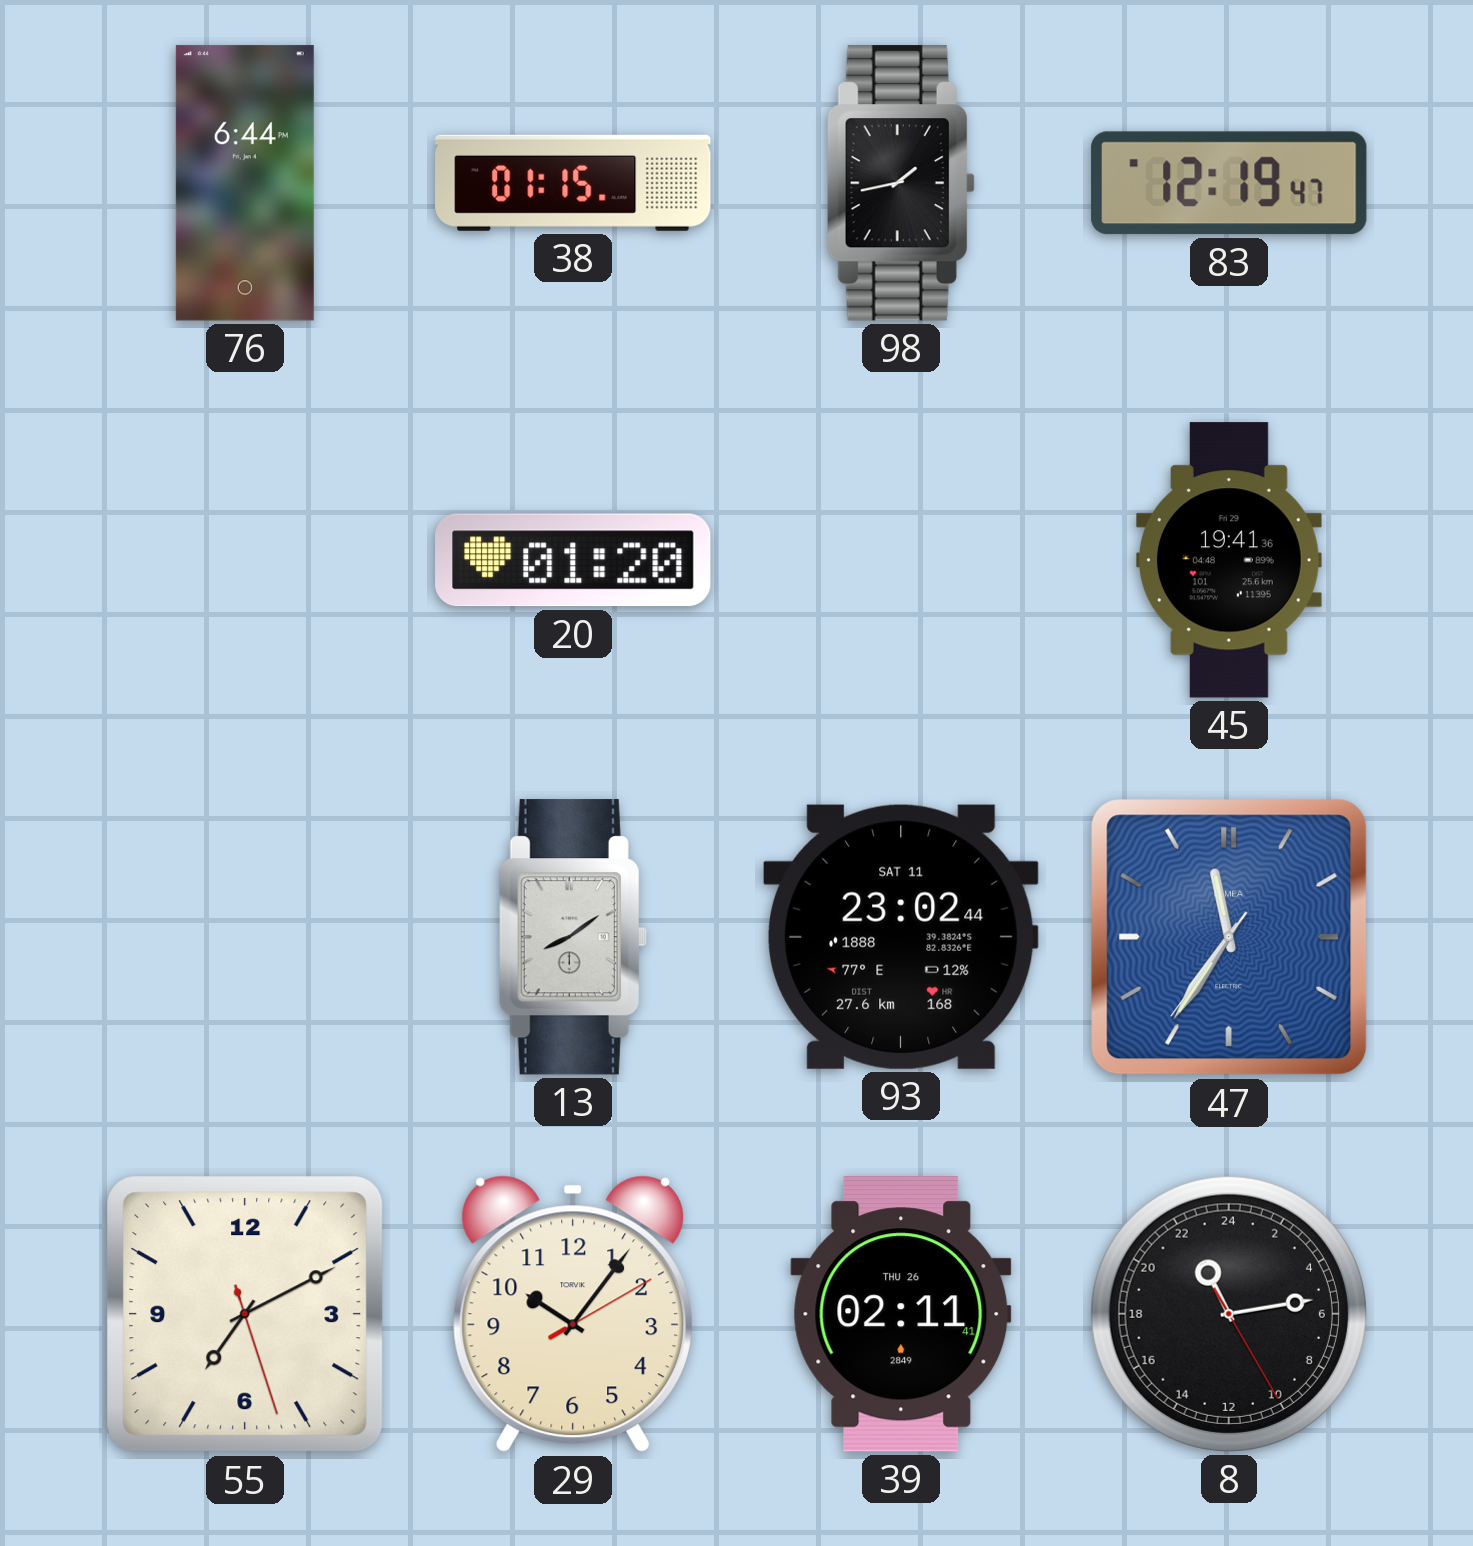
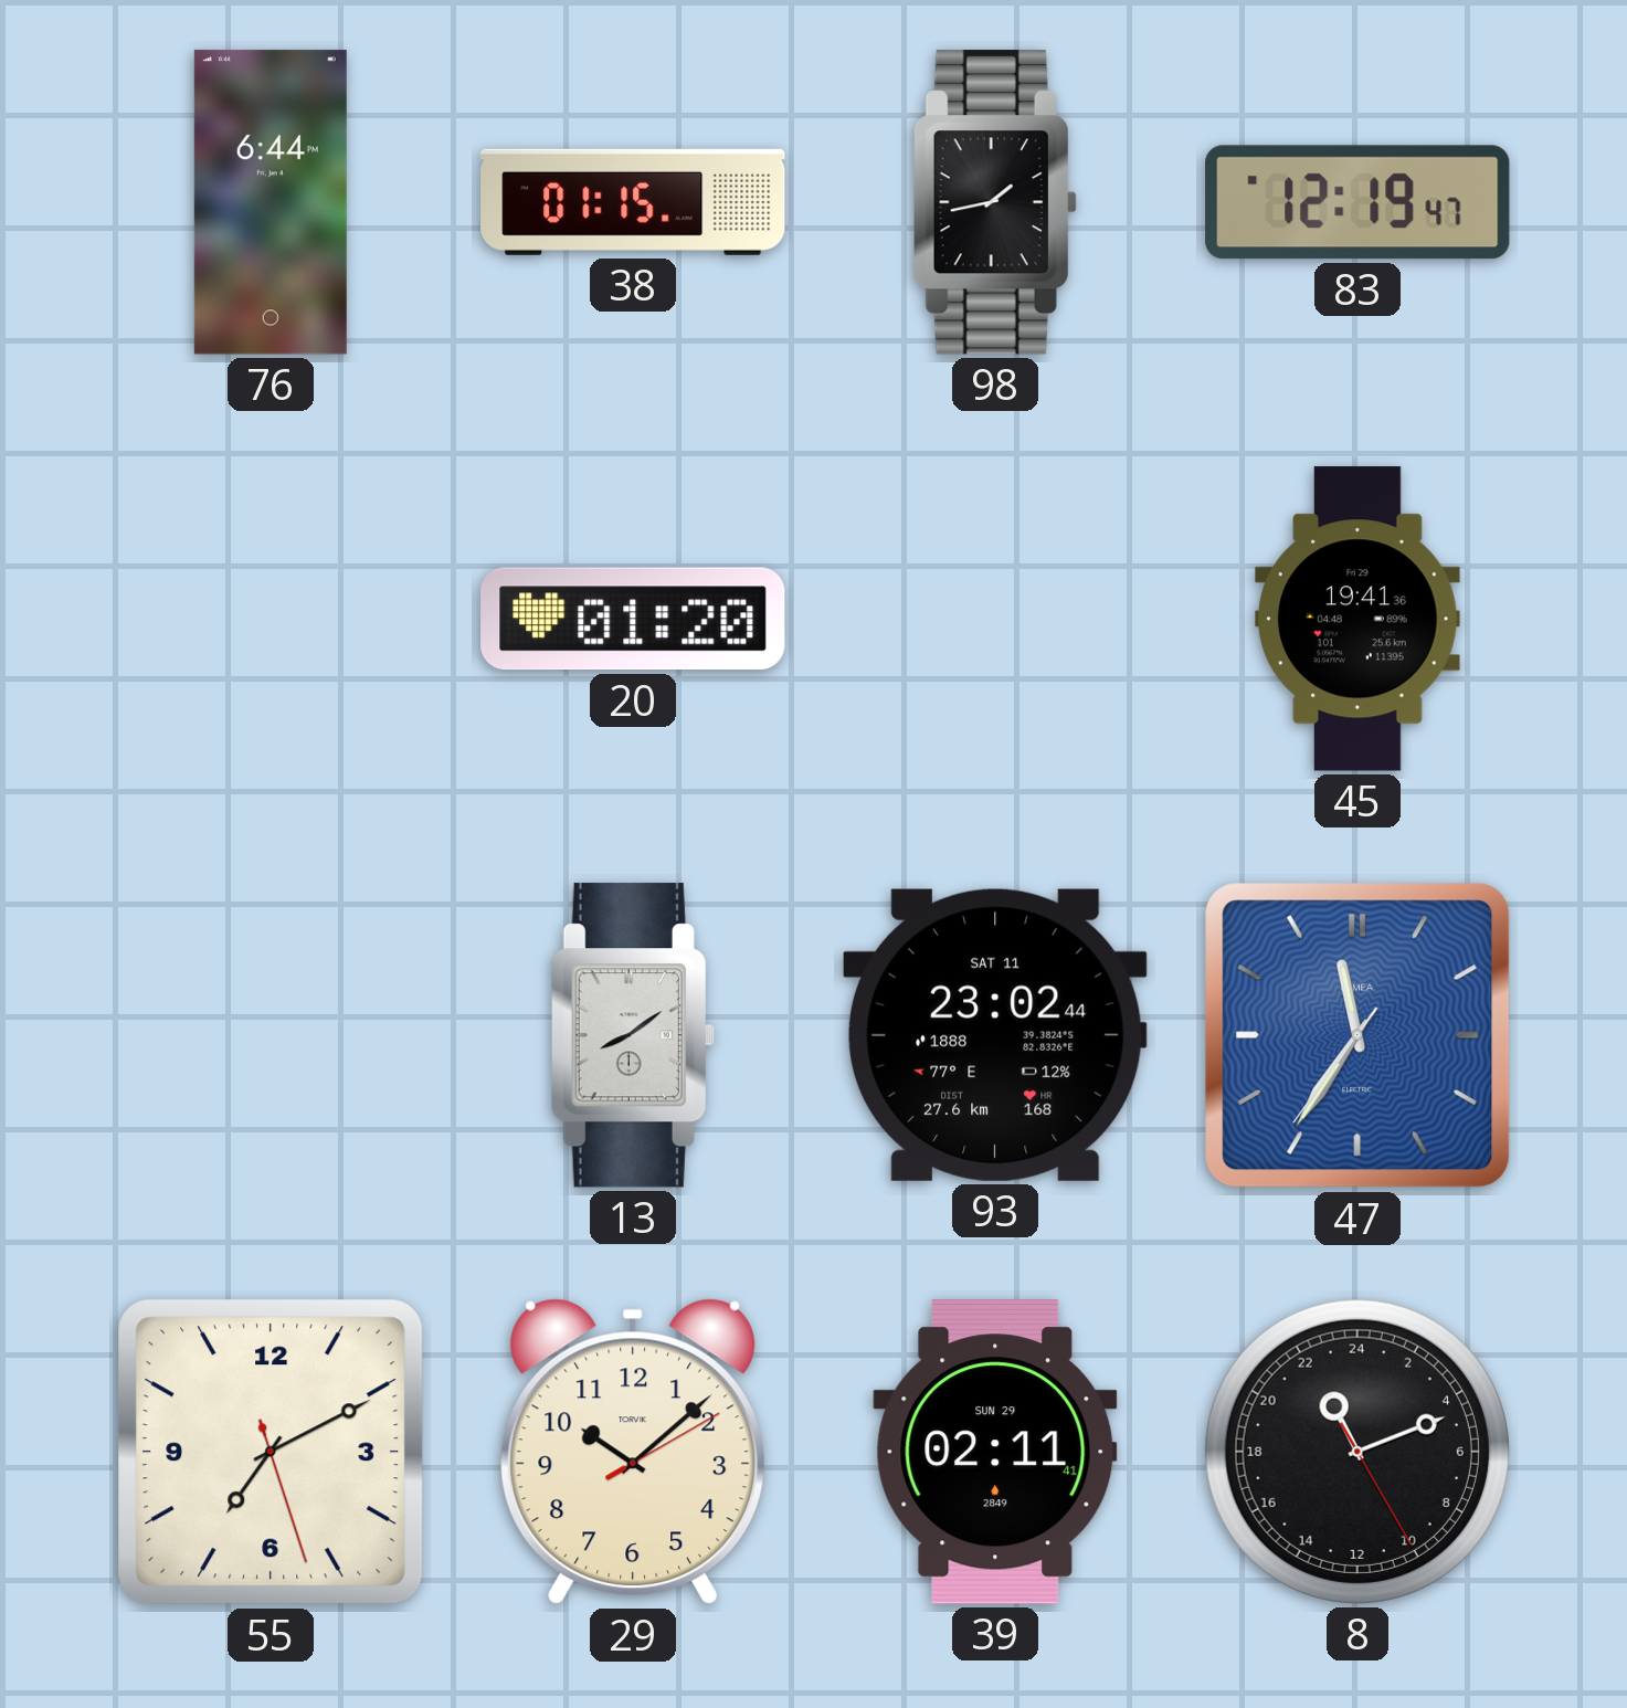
29: 10:06 -> 10:08 (632, 1452)
39 date: THU 26 -> SUN 29 (995, 1452)
8: 22:13 -> 22:11 (1357, 1452)
